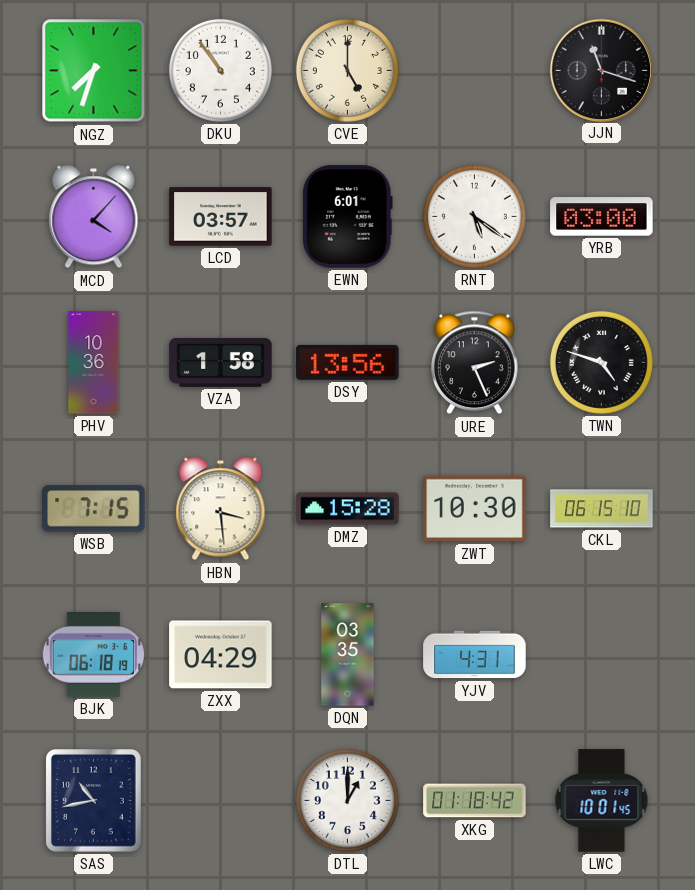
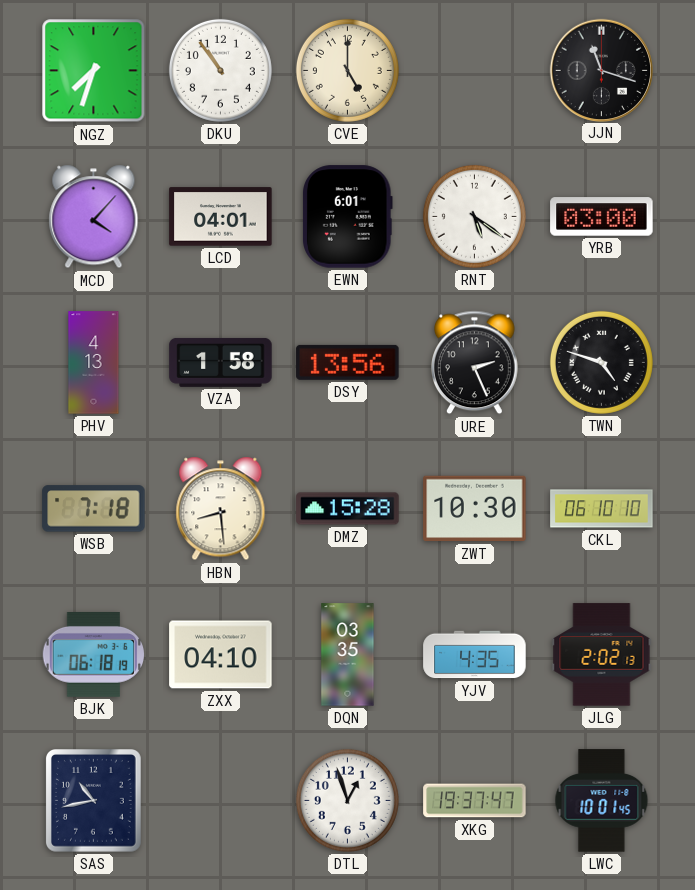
LCD: 03:57 -> 04:01 (221, 217)
PHV: 10:36 -> 4:13 (94, 363)
WSB: 7:15 -> 7:18 (94, 509)
HBN: 3:29 -> 8:29 (221, 509)
CKL: 06:15 -> 06:10 (602, 509)
ZXX: 04:29 -> 04:10 (221, 655)
YJV: 4:31 -> 4:35 (475, 655)
JLG: none -> 2:02 (602, 655)
DTL: 1:00 -> 12:57 (347, 800)
XKG: 01:18 -> 19:37 (475, 801)
